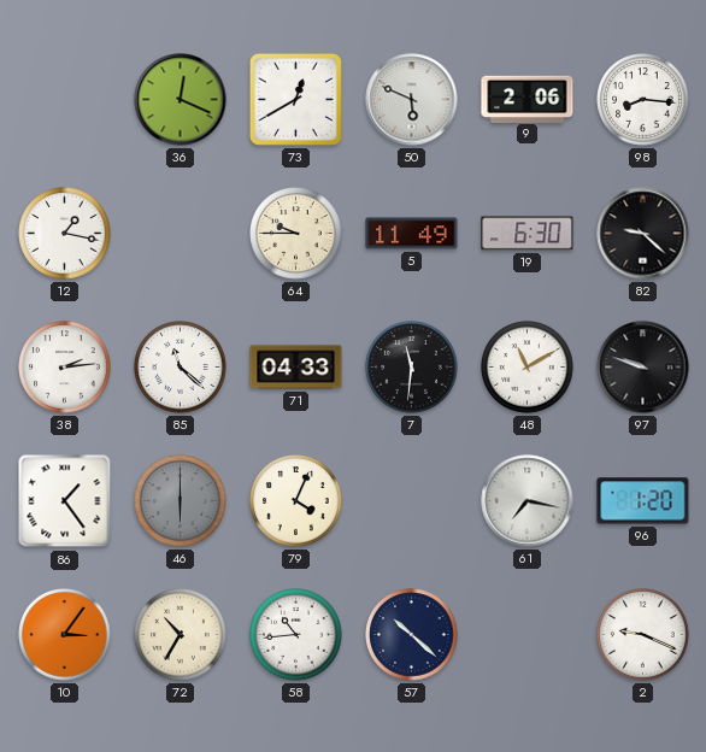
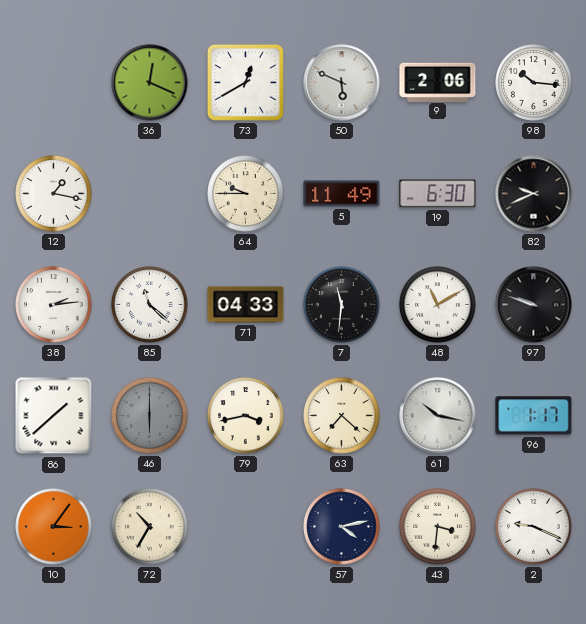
98: 8:16 -> 10:16 (534, 83)
82: 9:22 -> 9:41 (534, 194)
86: 1:24 -> 1:38 (54, 416)
79: 4:04 -> 3:43 (246, 416)
63: none -> 7:22 (342, 416)
61: 7:17 -> 10:17 (438, 416)
96: 1:20 -> 1:17 (534, 416)
58: 10:44 -> none (296, 635)
57: 10:22 -> 4:13 (342, 527)
43: none -> 3:31 (438, 527)
